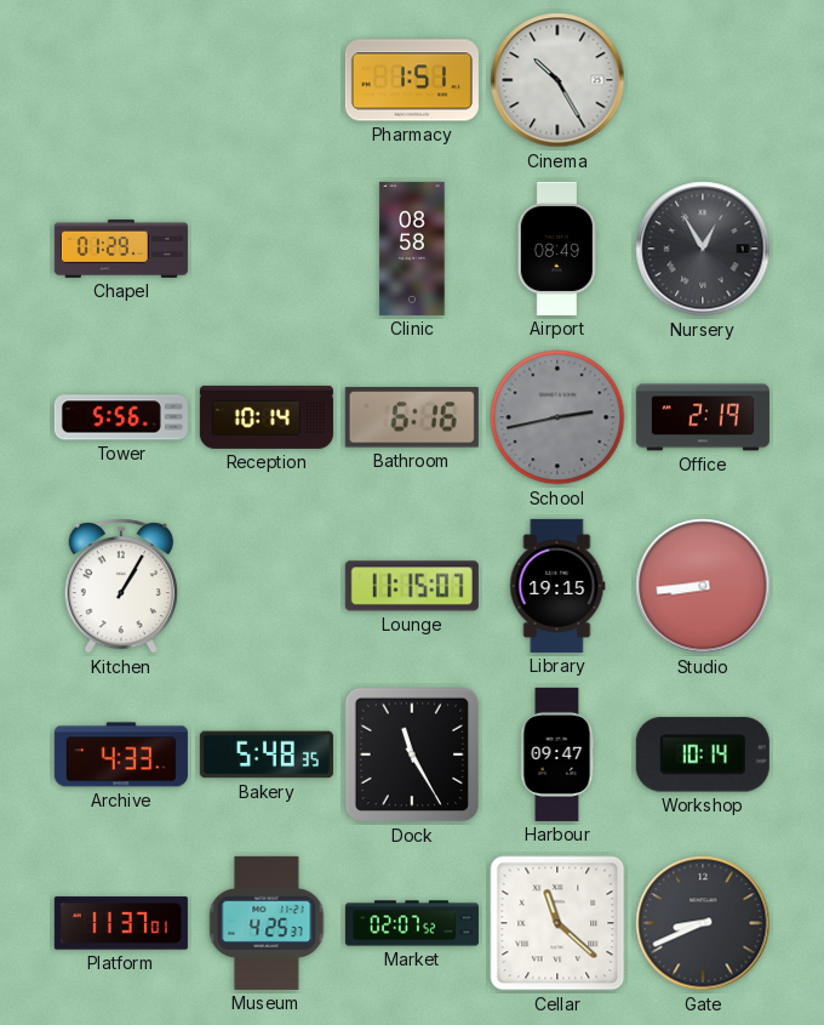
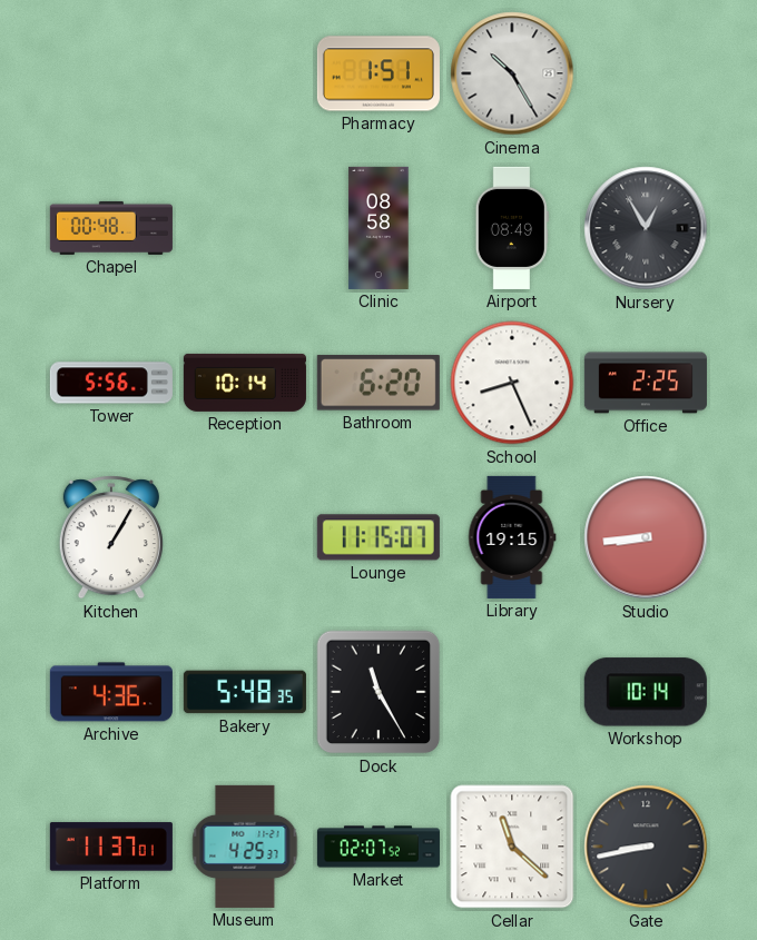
Chapel: 01:29 -> 00:48 (111, 228)
Bathroom: 6:16 -> 6:20 (378, 383)
School: 2:43 -> 8:26 (512, 383)
School dial: grey -> white (512, 383)
Office: 2:19 -> 2:25 (646, 383)
Archive: 4:33 -> 4:36 (111, 692)
Harbour: 09:47 -> none (557, 754)
Gate: 8:41 -> 8:43 (646, 847)
